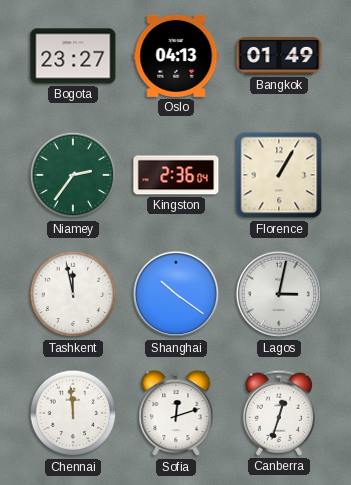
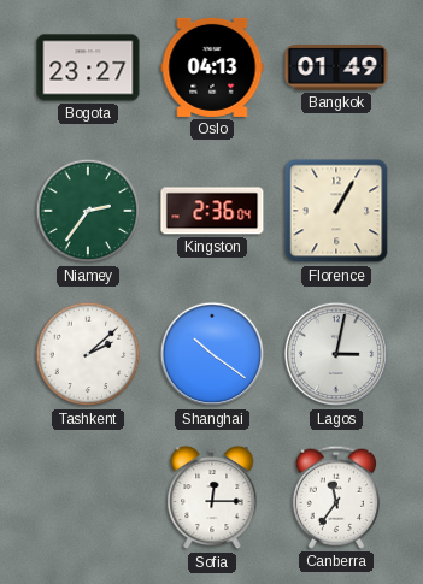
Tashkent: 11:58 -> 2:08 (88, 354)
Chennai: 11:59 -> none (73, 413)
Sofia: 12:12 -> 12:15 (212, 497)
Canberra: 12:33 -> 11:36 (335, 497)
